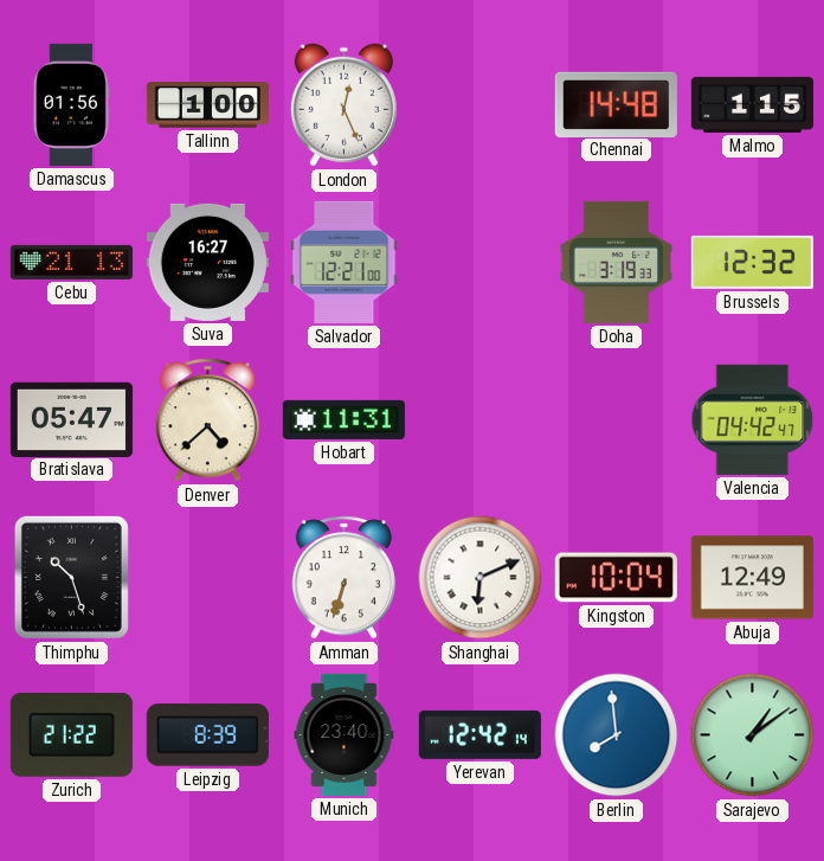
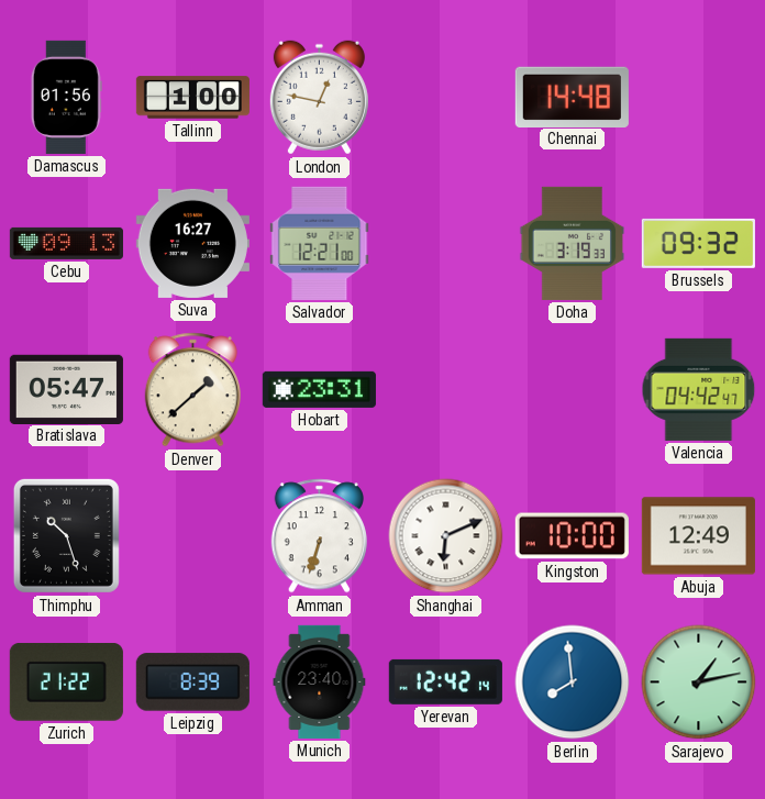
London: 12:26 -> 12:47 (319, 98)
Malmo: 1:15 -> none (752, 104)
Cebu: 21:13 -> 09:13 (66, 243)
Brussels: 12:32 -> 09:32 (698, 243)
Denver: 4:38 -> 1:38 (192, 390)
Hobart: 11:31 -> 23:31 (319, 389)
Kingston: 10:04 -> 10:00 (572, 536)
Sarajevo: 1:09 -> 1:13 (699, 683)
